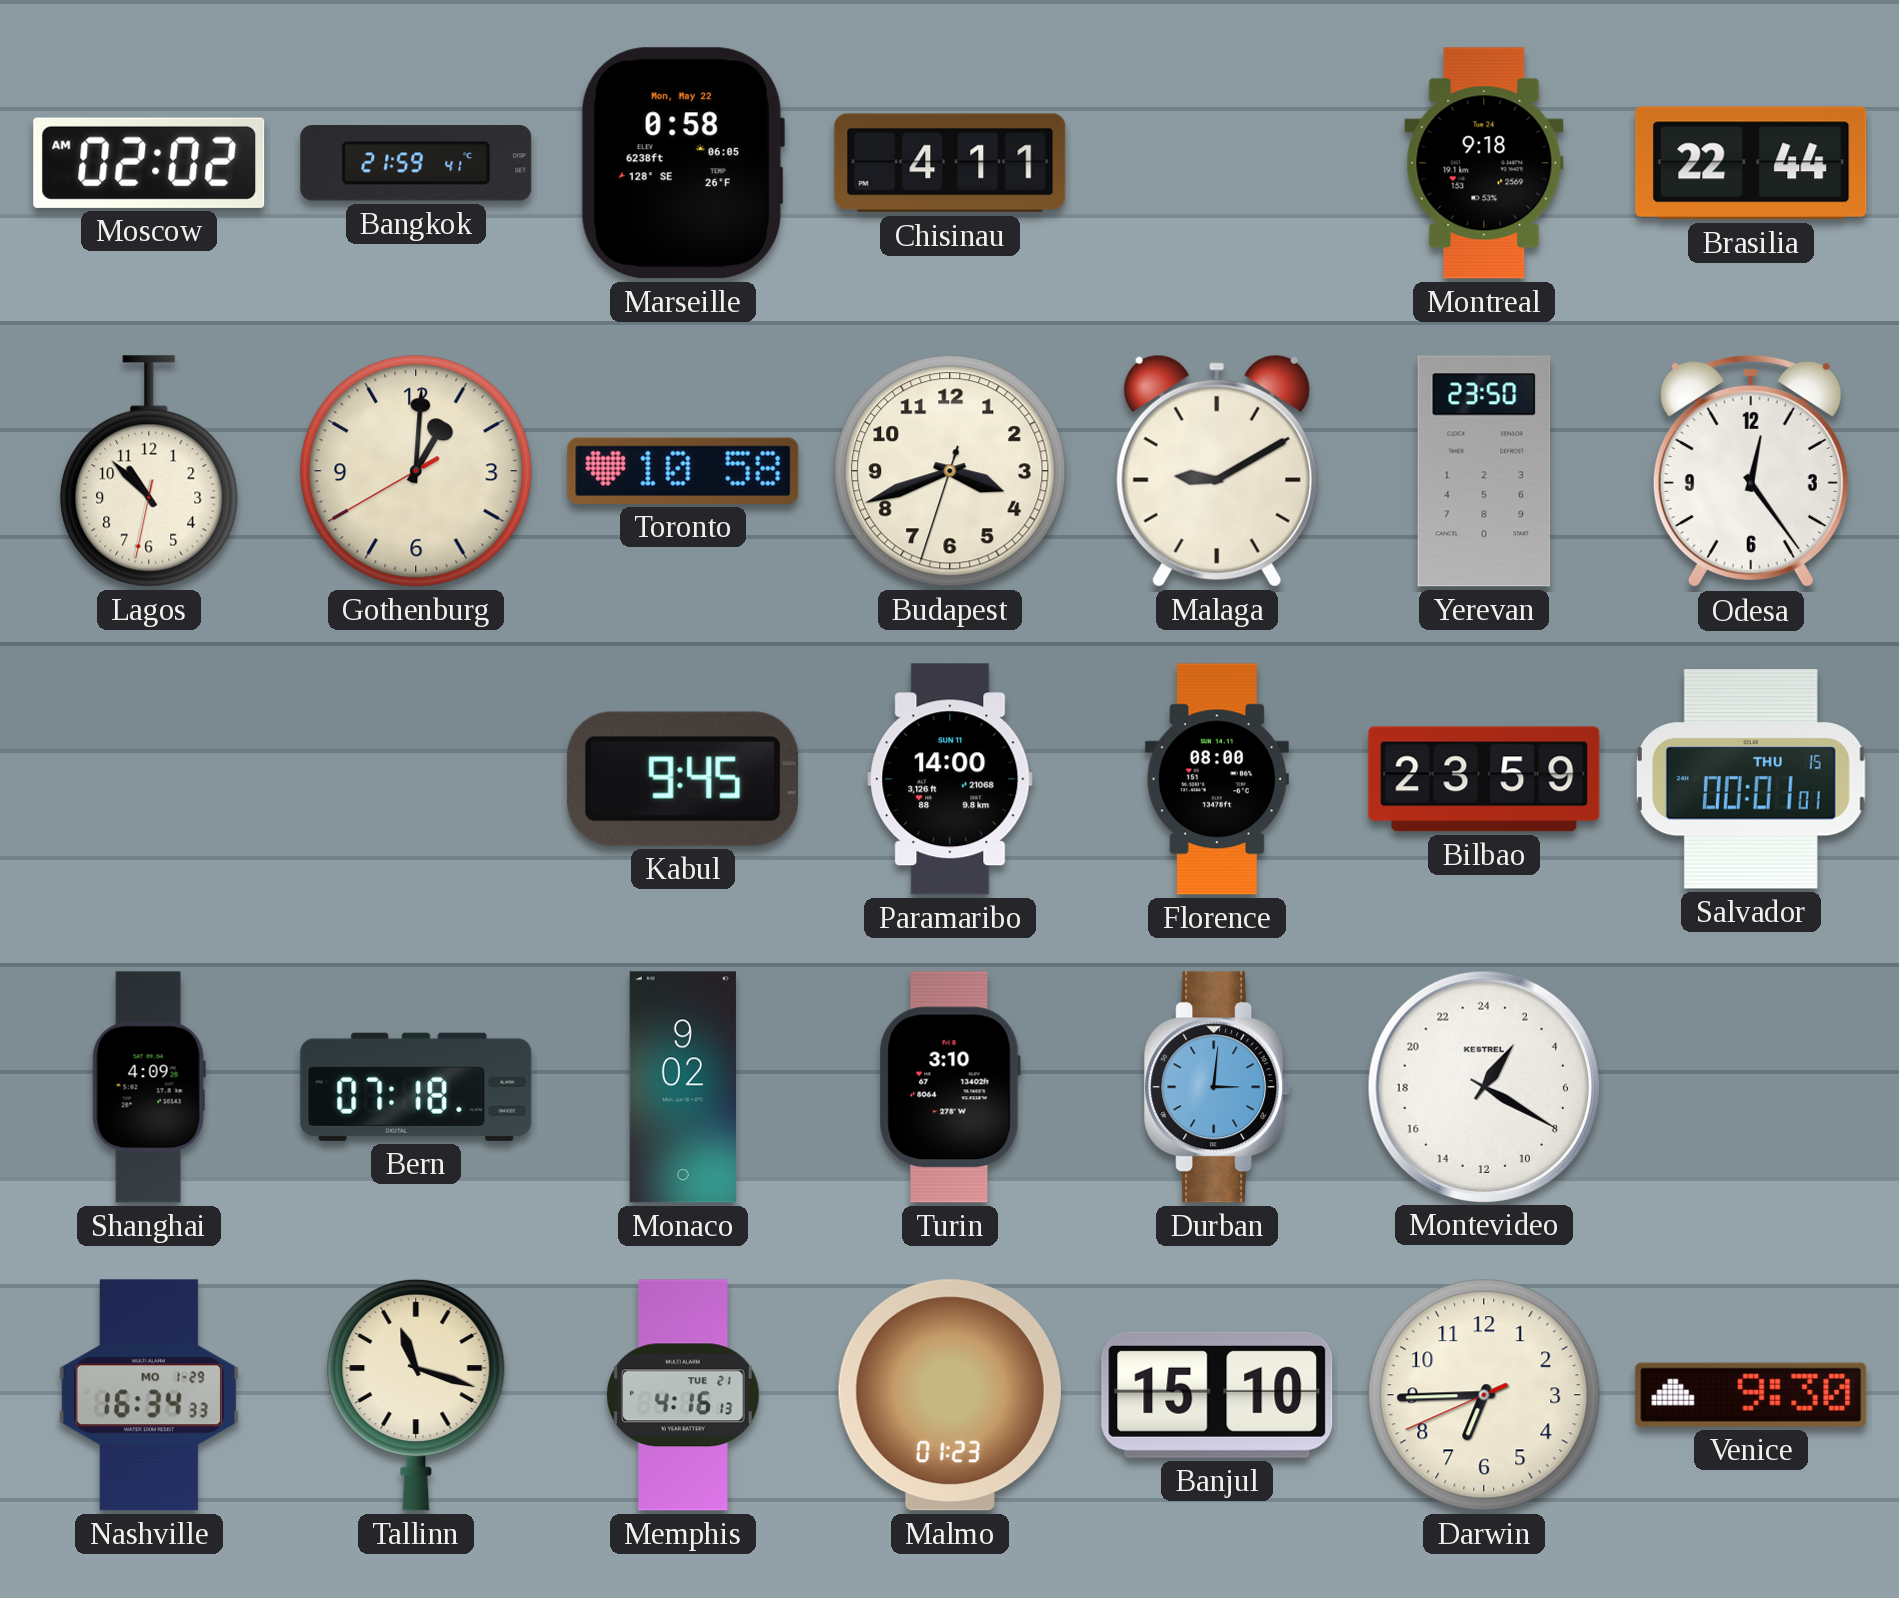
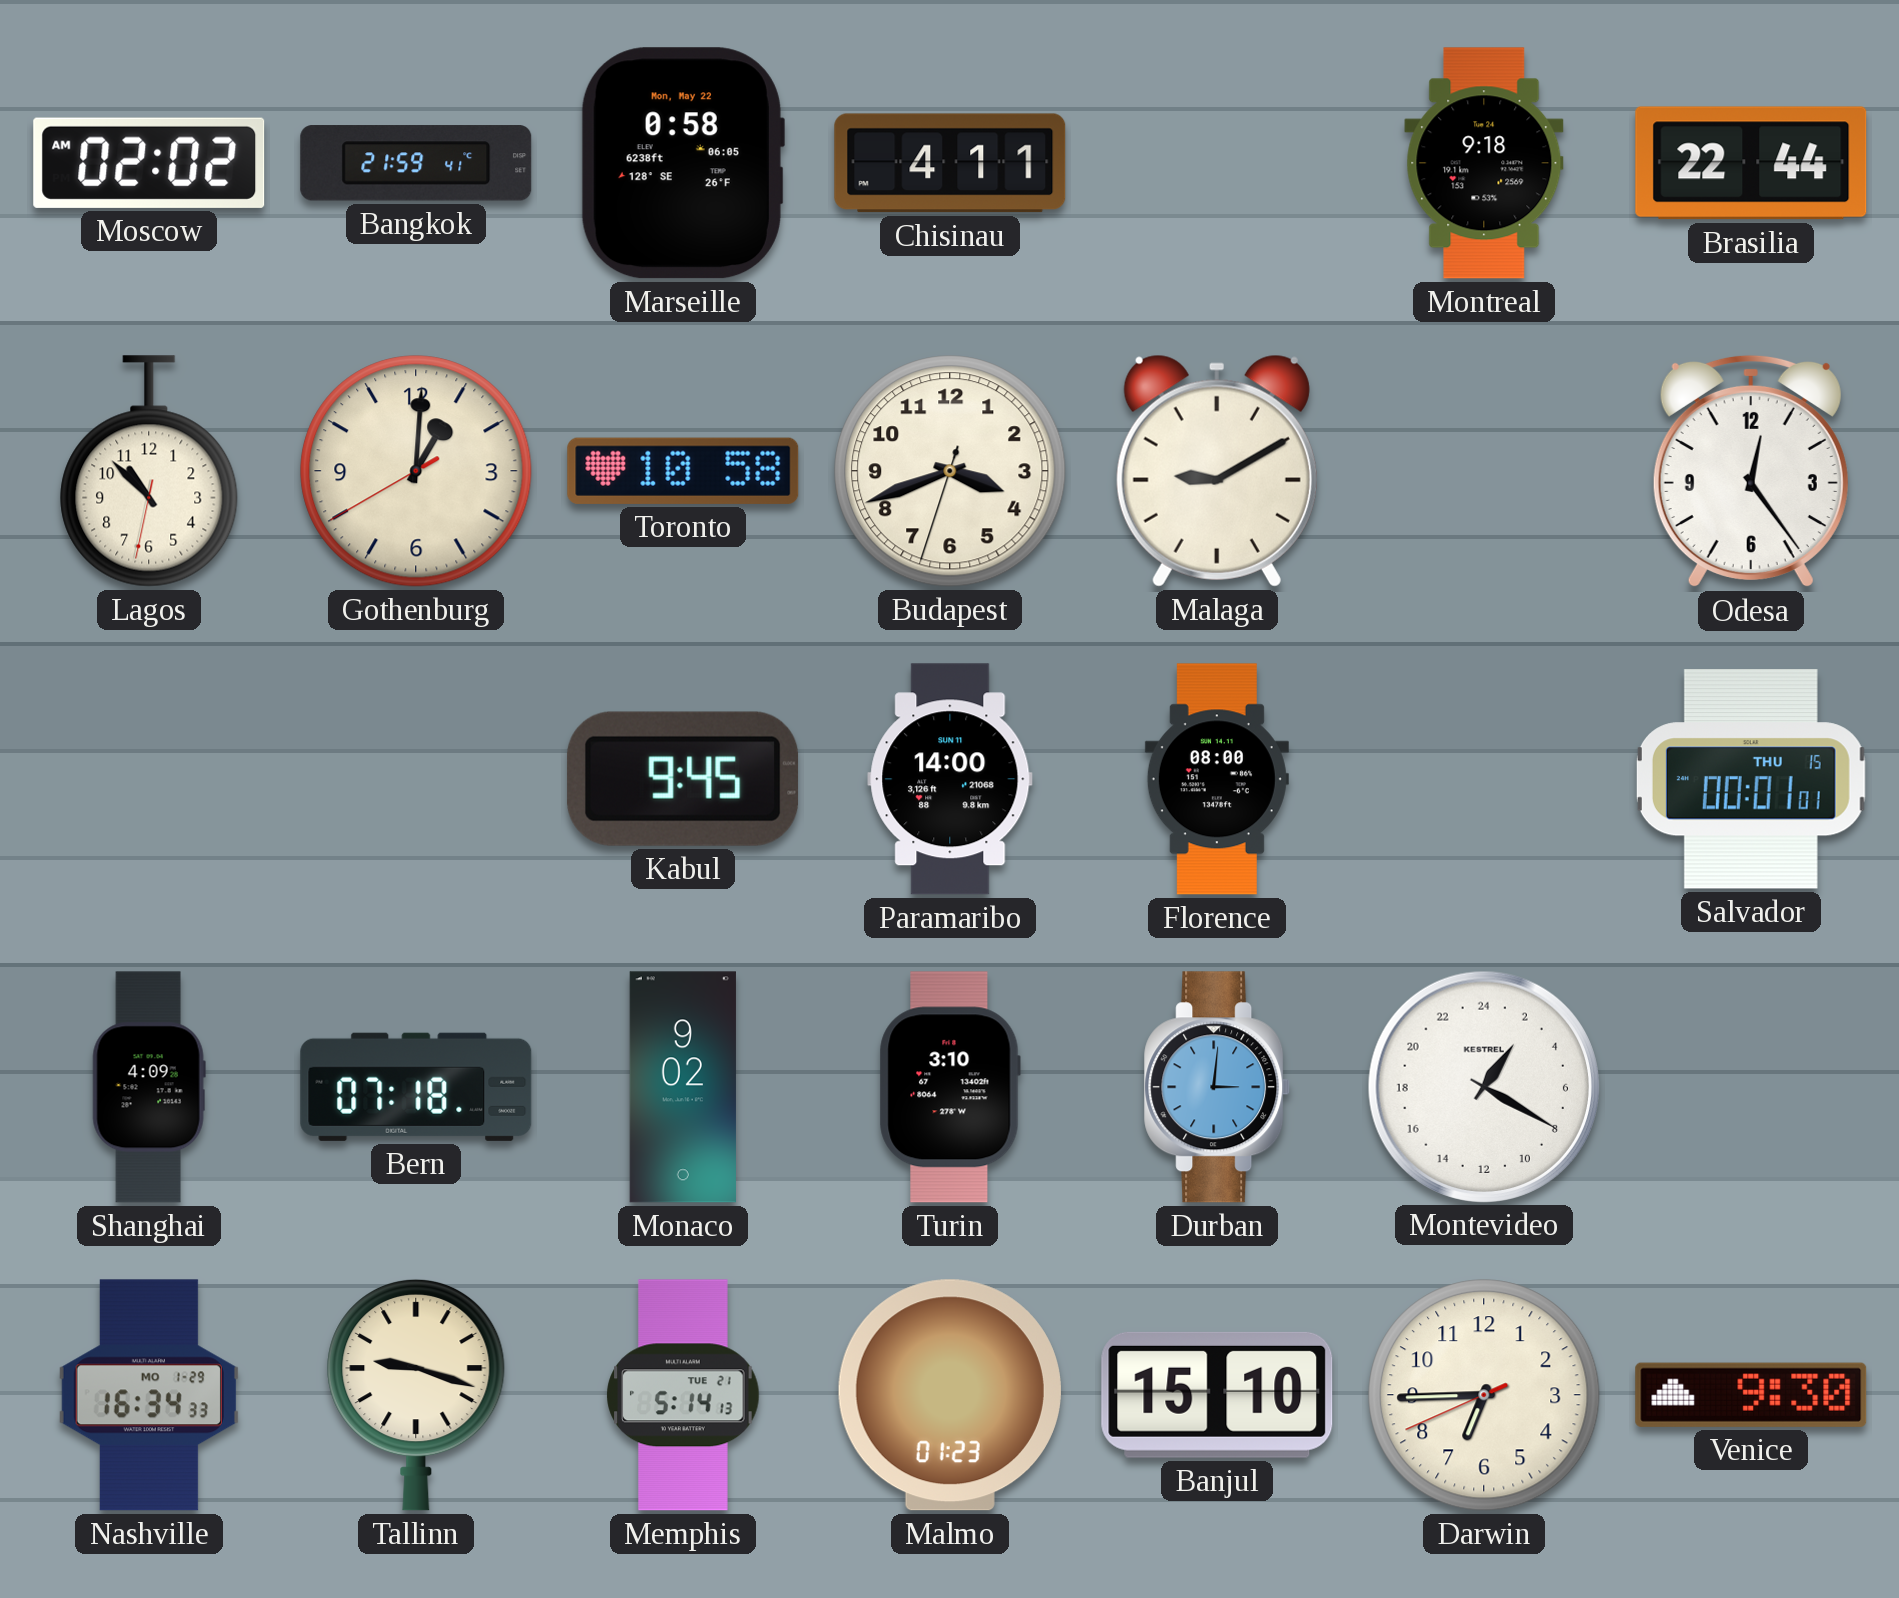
Yerevan: 23:50 -> none (1484, 471)
Bilbao: 23:59 -> none (1484, 779)
Tallinn: 11:18 -> 9:18 (416, 1395)
Memphis: 4:16 -> 5:14 (683, 1395)
